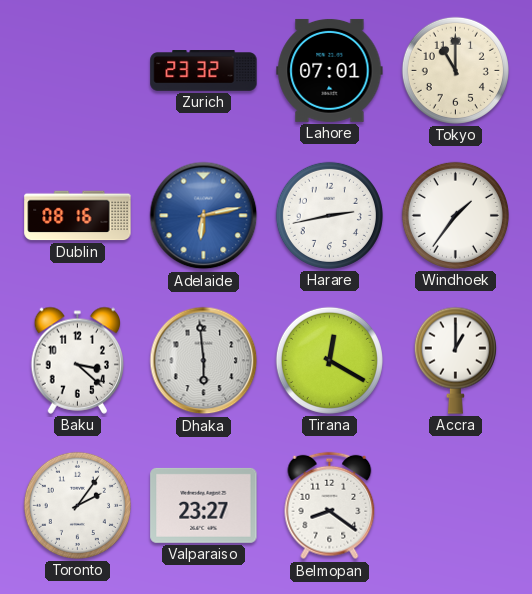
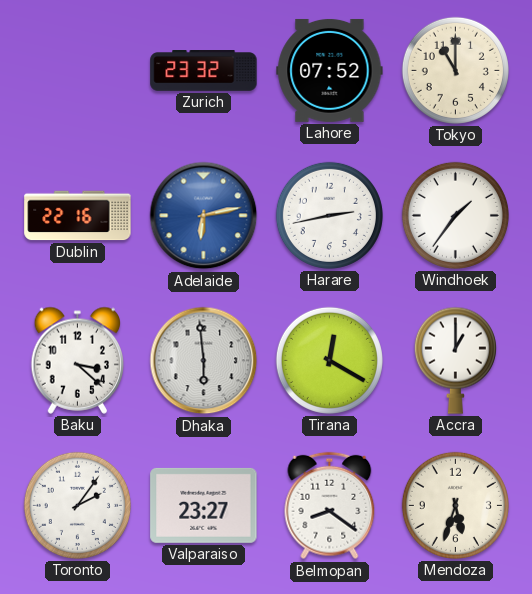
Lahore: 07:01 -> 07:52 (330, 70)
Dublin: 08:16 -> 22:16 (78, 216)
Mendoza: none -> 5:33 (455, 505)
